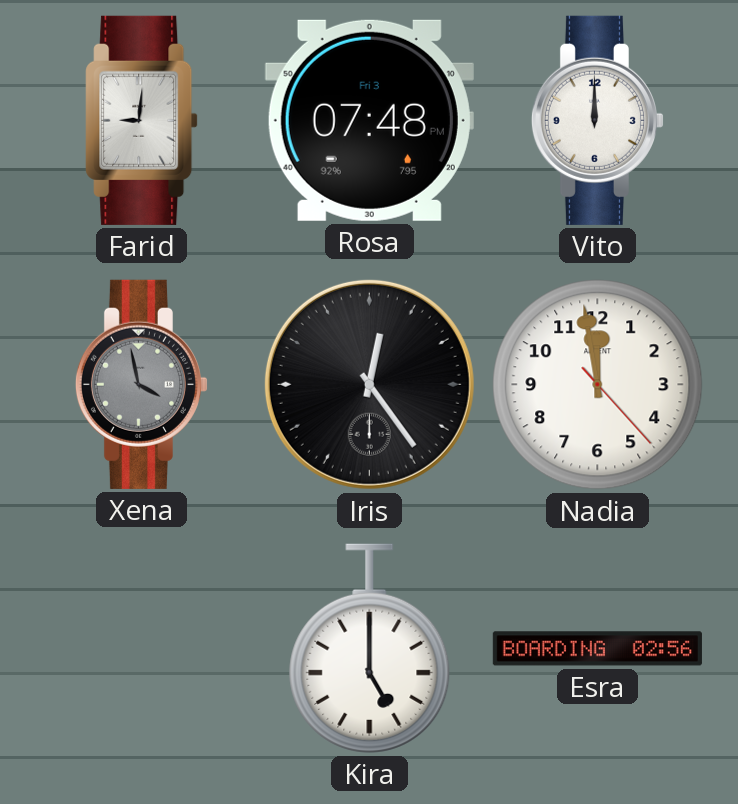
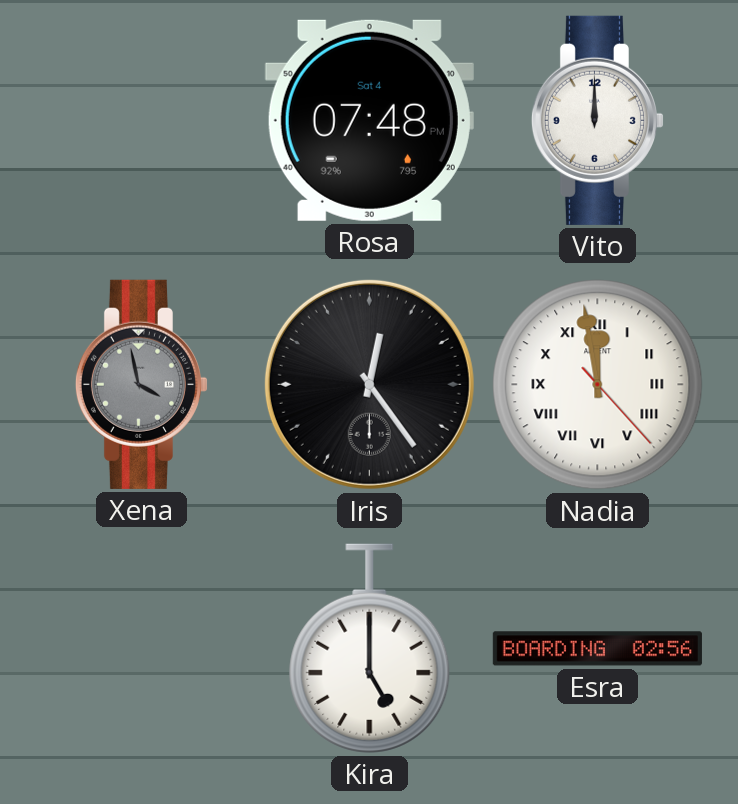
Farid: 9:01 -> none (142, 120)
Rosa date: Fri 3 -> Sat 4 (369, 120)
Nadia numerals: Arabic -> Roman (598, 385)
